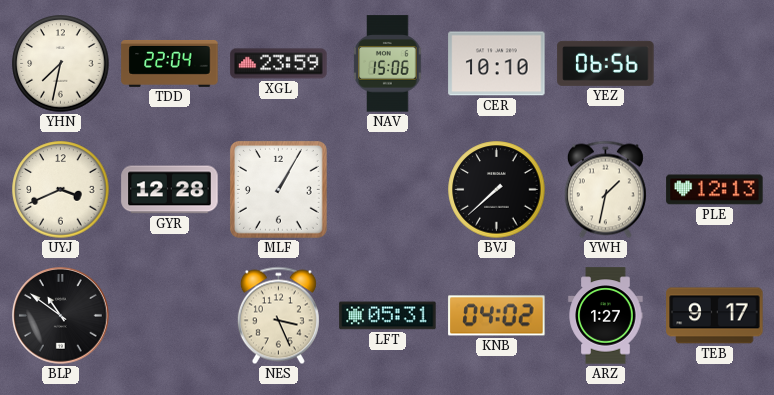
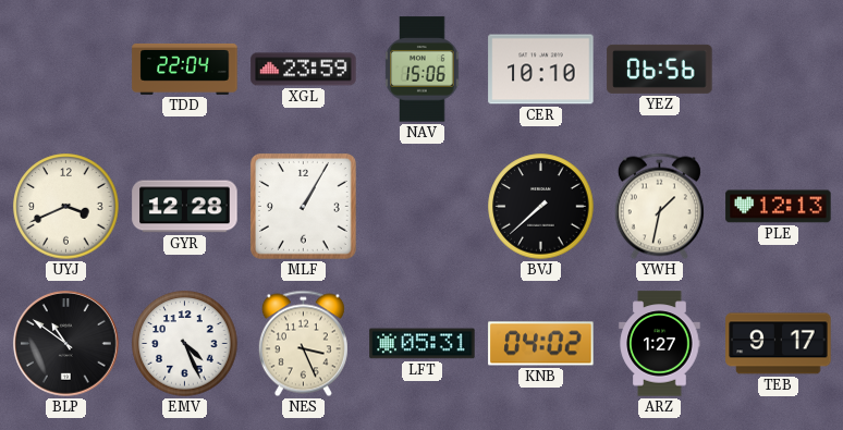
YHN: 7:32 -> none (61, 64)
EMV: none -> 4:26 (185, 344)
